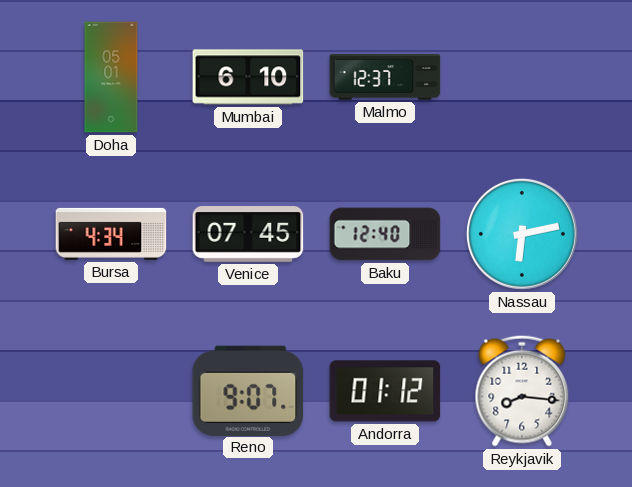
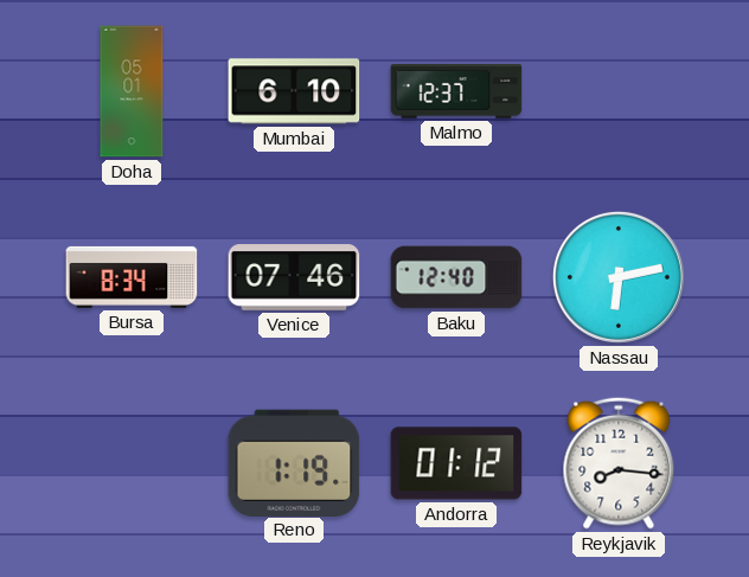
Bursa: 4:34 -> 8:34 (132, 277)
Venice: 07:45 -> 07:46 (294, 278)
Reno: 9:07 -> 1:19 (294, 462)
